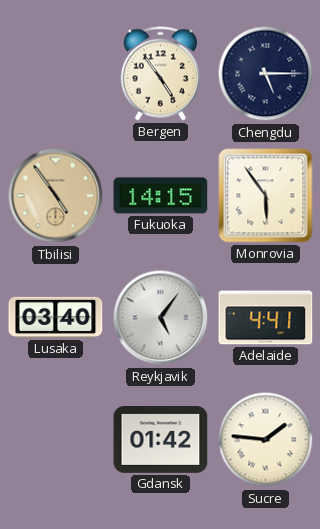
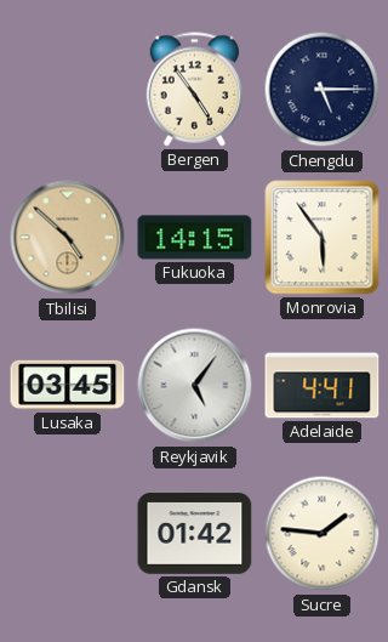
Tbilisi: 4:54 -> 4:52 (68, 238)
Lusaka: 03:40 -> 03:45 (68, 385)
